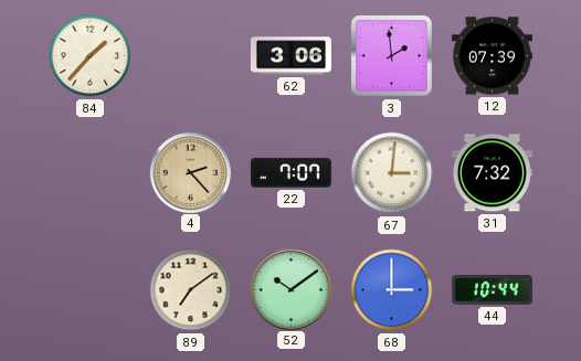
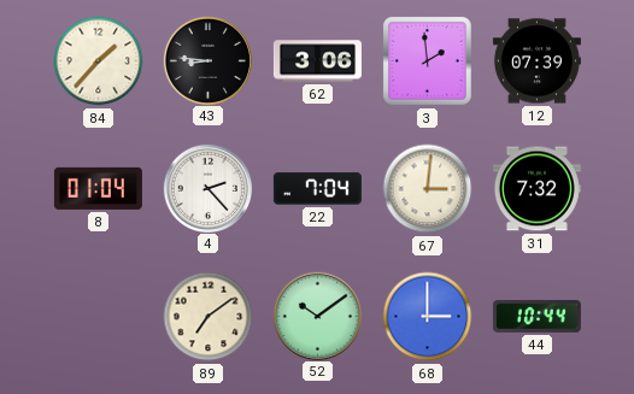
43: none -> 8:46 (207, 60)
8: none -> 01:04 (98, 188)
4 dial: champagne -> white (207, 188)
22: 7:07 -> 7:04 (317, 189)
